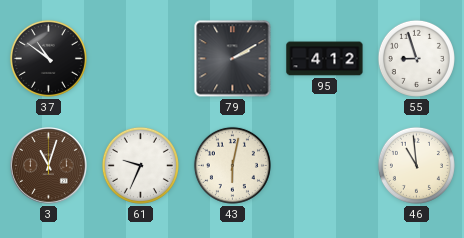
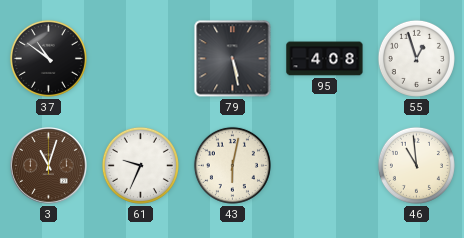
79: 2:10 -> 5:28 (233, 59)
95: 4:12 -> 4:08 (325, 59)
55: 8:57 -> 12:57 (416, 58)
